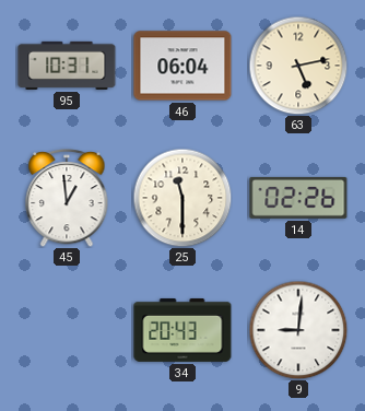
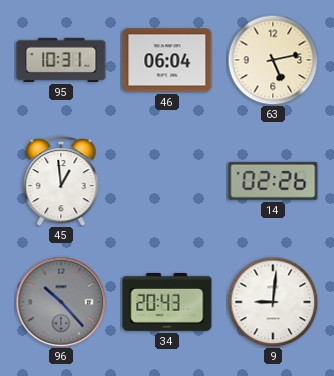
25: 11:30 -> none (182, 198)
96: none -> 10:23 (61, 302)
